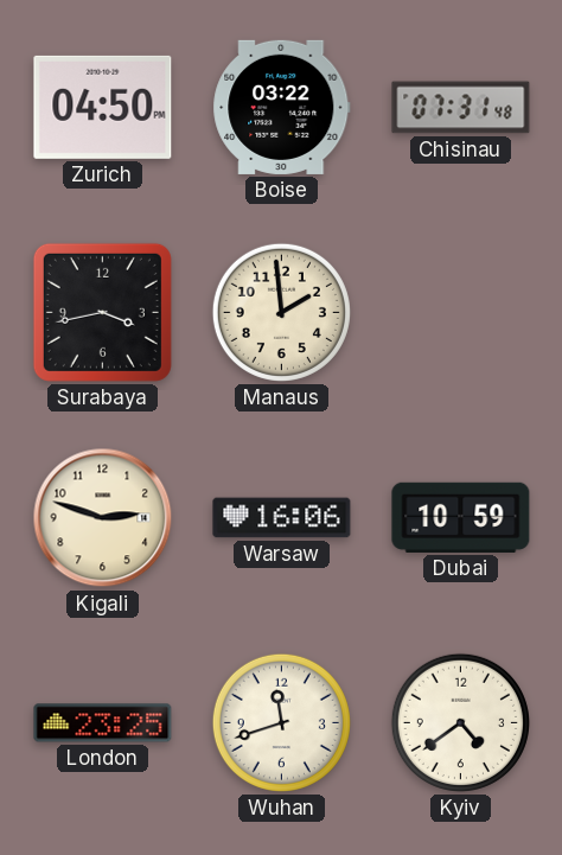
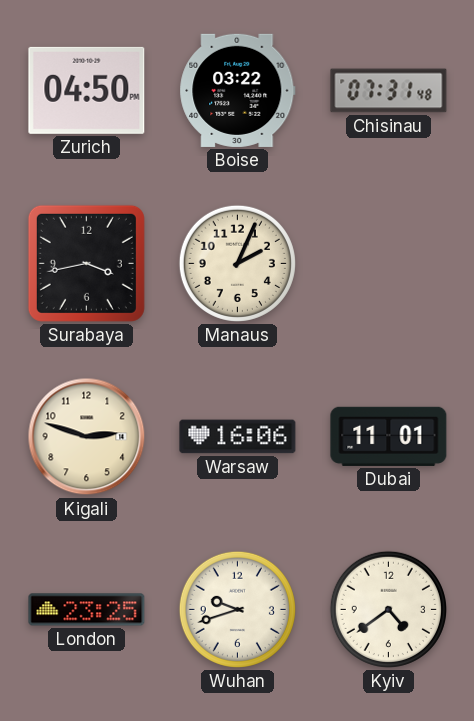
Manaus: 1:59 -> 2:04 (237, 263)
Dubai: 10:59 -> 11:01 (389, 436)
Wuhan: 11:42 -> 9:42 (237, 609)
